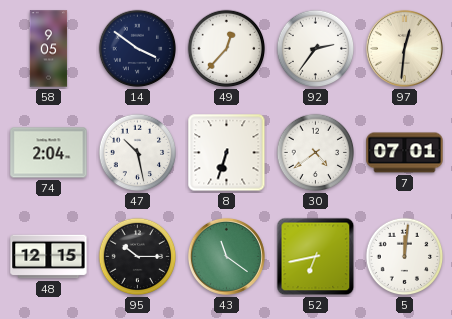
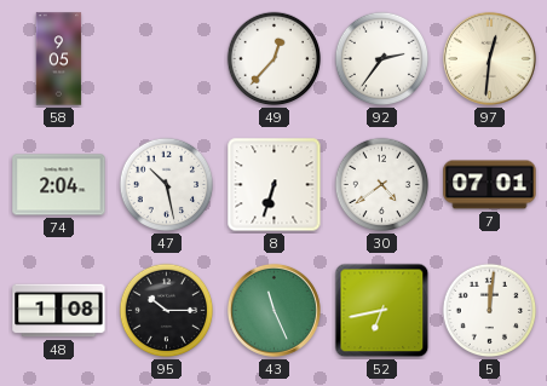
14: 3:51 -> none (138, 49)
48: 12:15 -> 1:08 (59, 311)
43: 11:21 -> 11:26 (273, 310)
